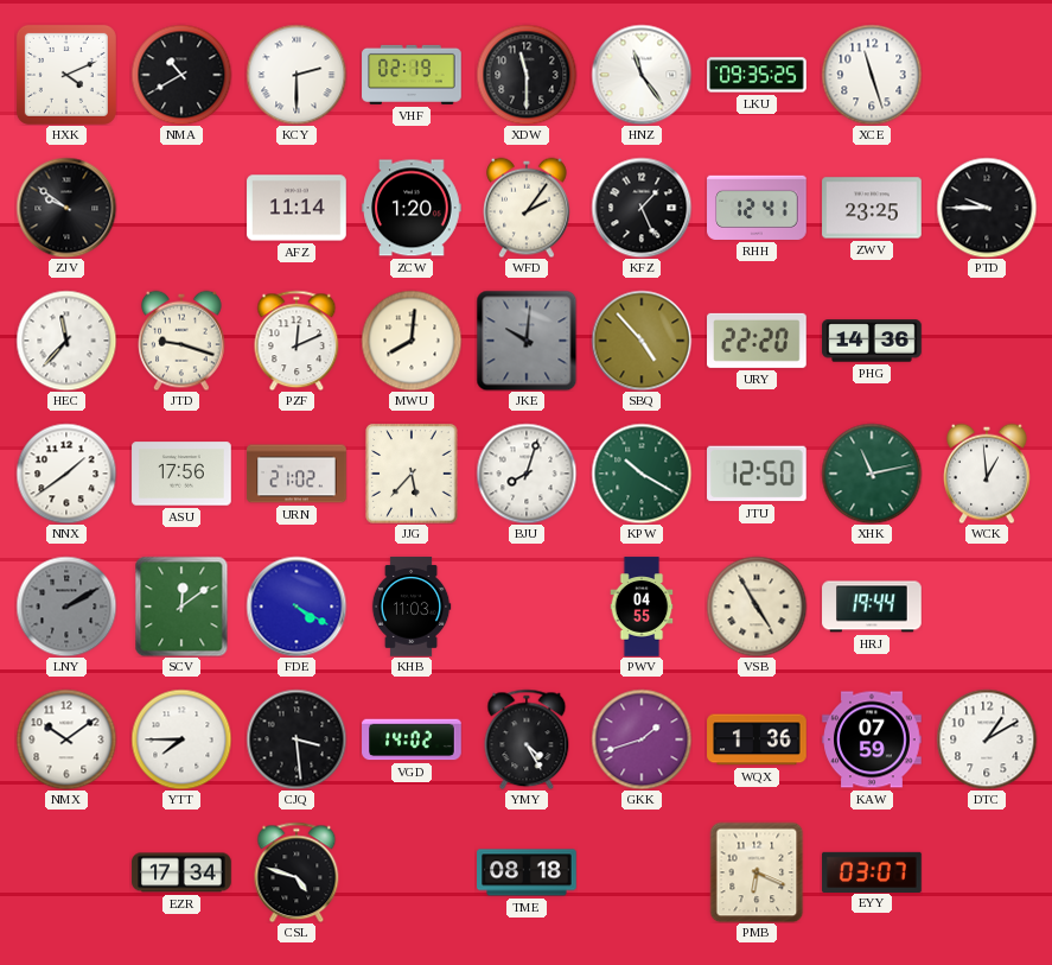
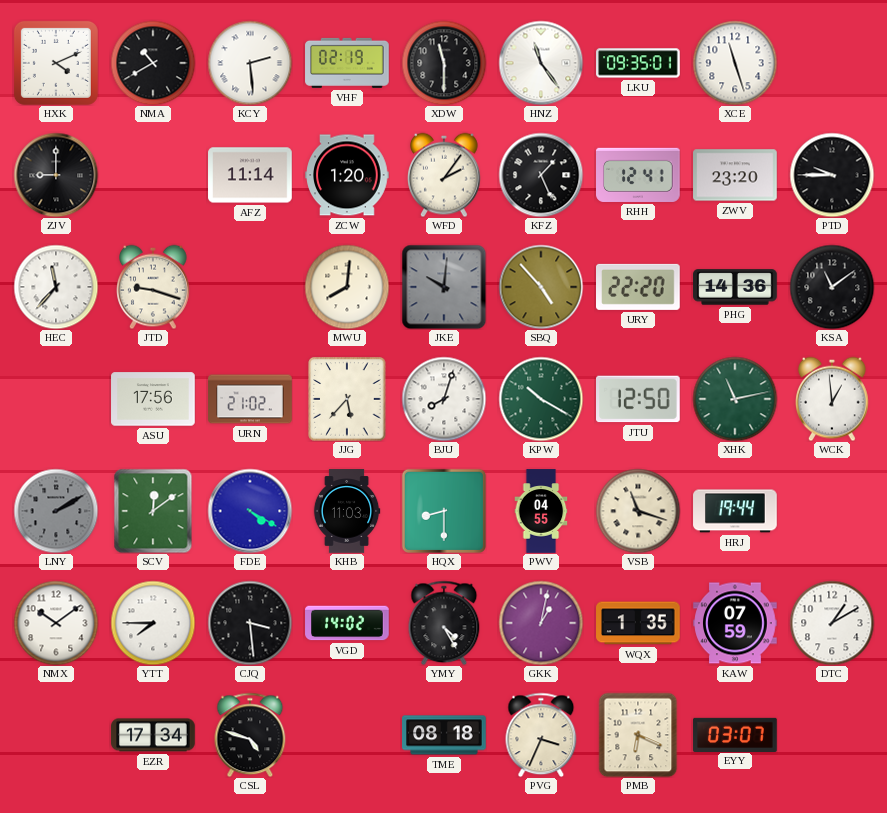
KCY: 2:30 -> 2:29 (250, 63)
LKU: 09:35:25 -> 09:35:01 (638, 63)
ZJV: 9:51 -> 9:00 (56, 175)
ZWV: 23:25 -> 23:20 (735, 175)
PZF: 12:11 -> none (297, 341)
KSA: none -> 11:09 (832, 287)
NNX: 1:39 -> none (66, 474)
HQX: none -> 8:30 (444, 511)
VSB: 4:55 -> 11:18 (638, 511)
GKK: 1:42 -> 1:02 (541, 623)
WQX: 1:36 -> 1:35 (638, 623)
PVG: none -> 3:34 (541, 735)
